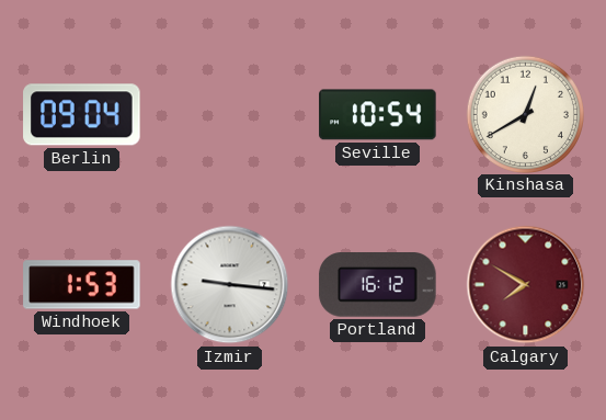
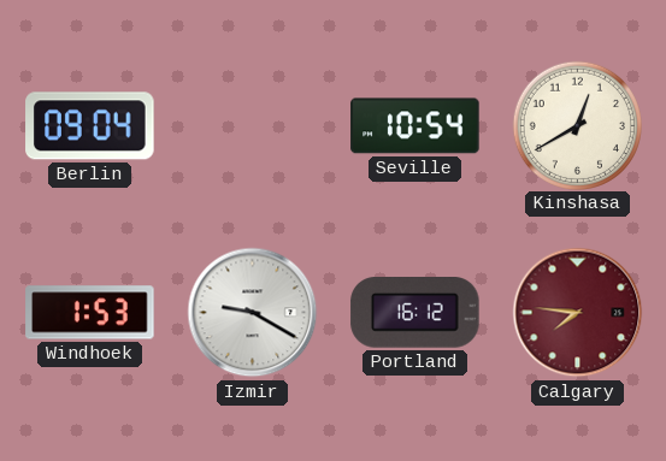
Izmir: 9:16 -> 9:20 (253, 313)
Calgary: 7:50 -> 7:46 (578, 313)
